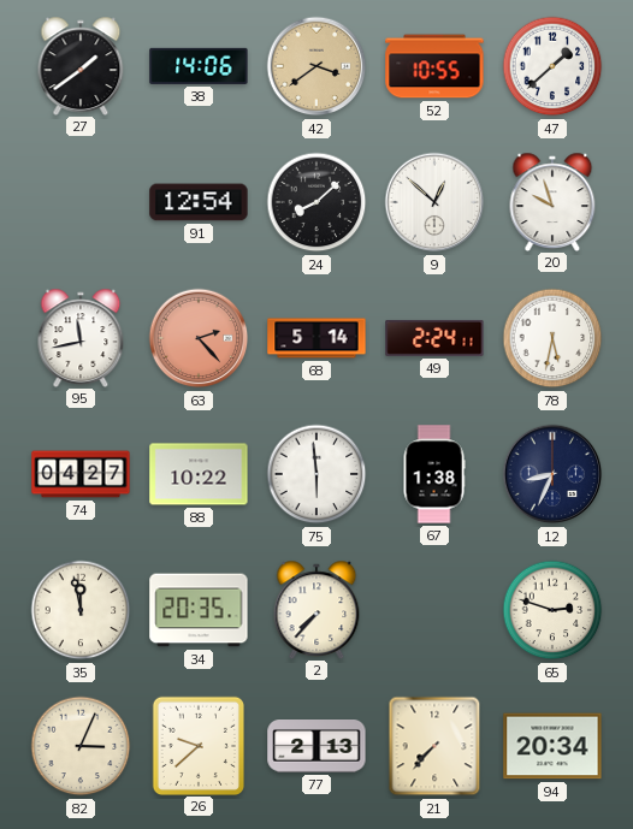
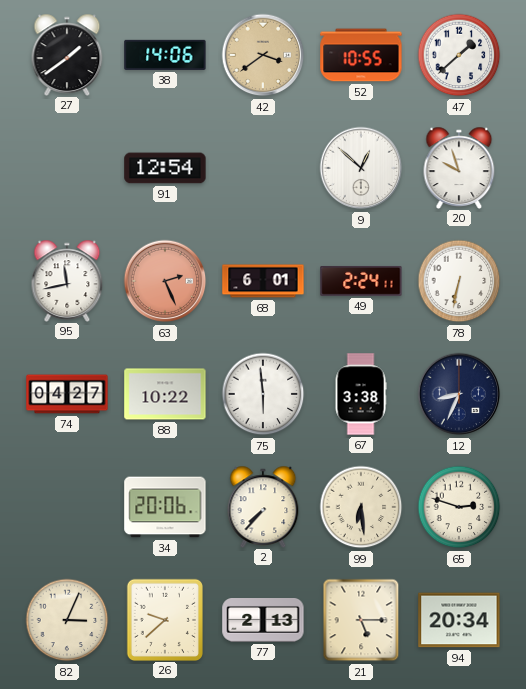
24: 8:08 -> none (316, 202)
63: 2:23 -> 2:26 (165, 281)
68: 5:14 -> 6:01 (263, 281)
78: 5:32 -> 6:32 (459, 281)
67: 1:38 -> 3:38 (361, 394)
35: 11:58 -> none (81, 610)
34: 20:35 -> 20:06 (165, 507)
99: none -> 6:29 (361, 507)
21: 7:37 -> 5:15 (361, 620)
